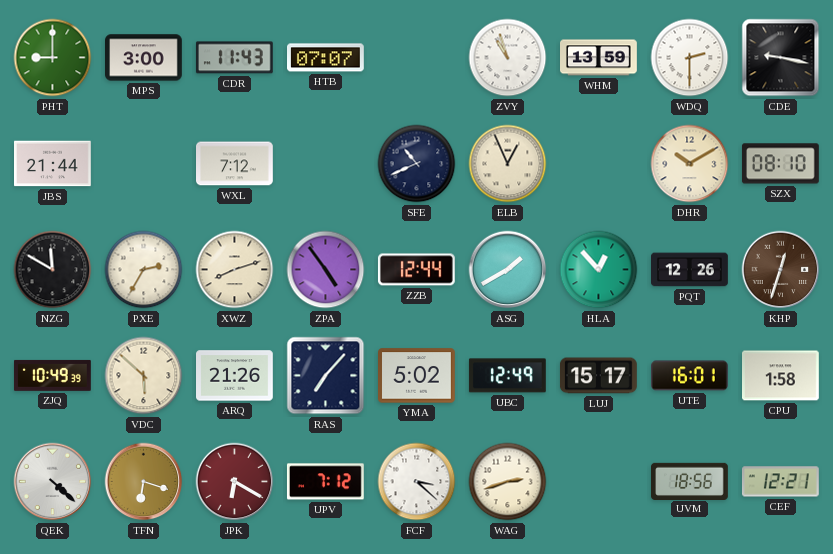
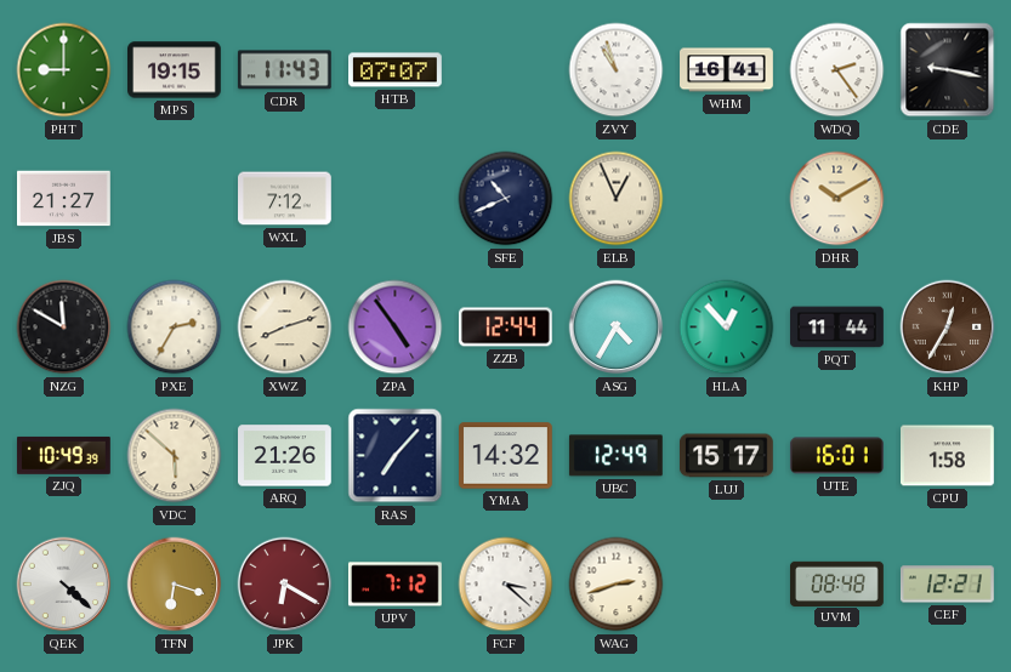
MPS: 3:00 -> 19:15 (175, 70)
WHM: 13:59 -> 16:41 (727, 70)
WDQ: 2:30 -> 2:24 (837, 70)
JBS: 21:44 -> 21:27 (64, 199)
SZX: 08:10 -> none (780, 164)
ASG: 1:40 -> 4:35 (617, 328)
PQT: 12:26 -> 11:44 (837, 328)
KHP: 12:33 -> 12:35 (948, 328)
YMA: 5:02 -> 14:32 (506, 456)
UVM: 18:56 -> 08:48 (837, 583)
